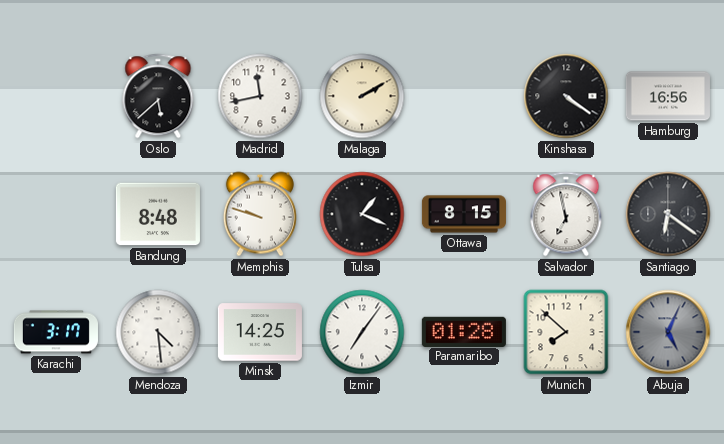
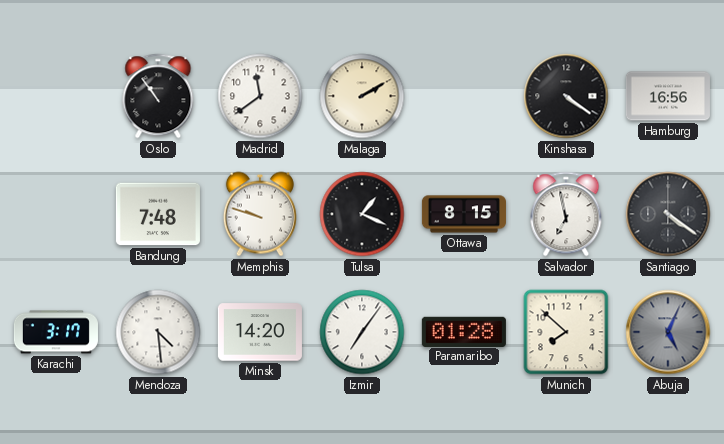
Oslo: 5:38 -> 10:54 (158, 96)
Madrid: 11:43 -> 11:39 (260, 96)
Bandung: 8:48 -> 7:48 (158, 214)
Santiago: 6:21 -> 4:21 (668, 214)
Minsk: 14:25 -> 14:20 (260, 332)
